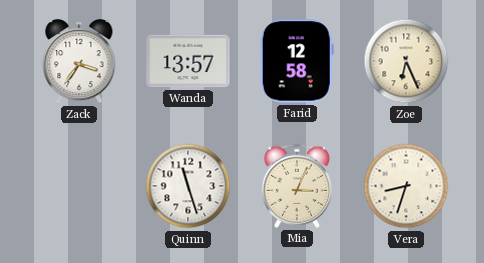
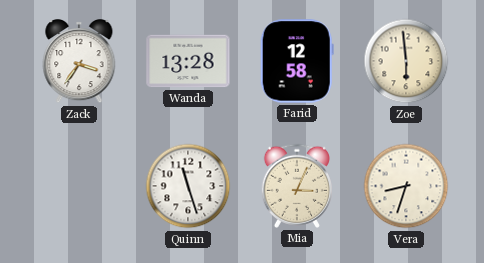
Wanda: 13:57 -> 13:28 (188, 61)
Zoe: 6:26 -> 5:59 (406, 61)
